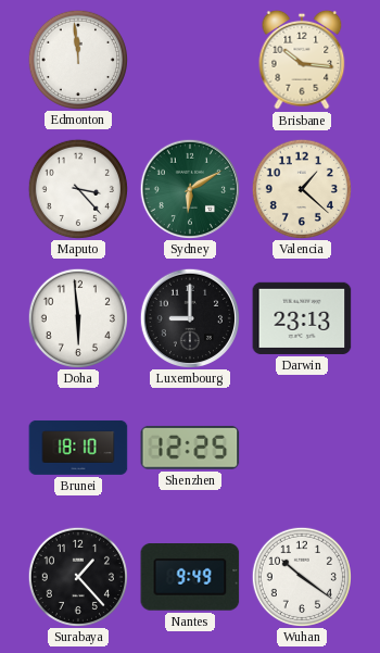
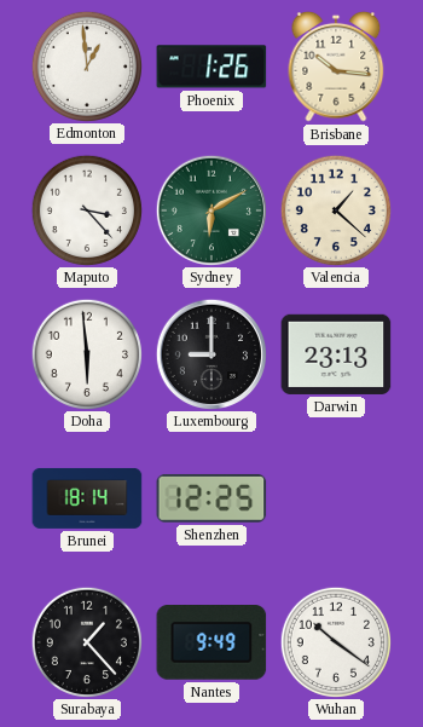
Edmonton: 11:59 -> 12:59 (86, 65)
Phoenix: none -> 1:26 (211, 67)
Brunei: 18:10 -> 18:14 (87, 498)
